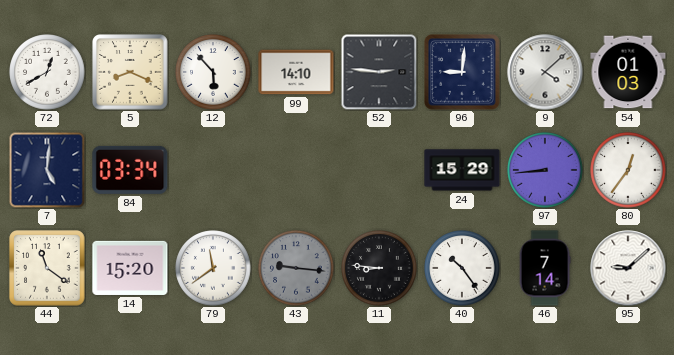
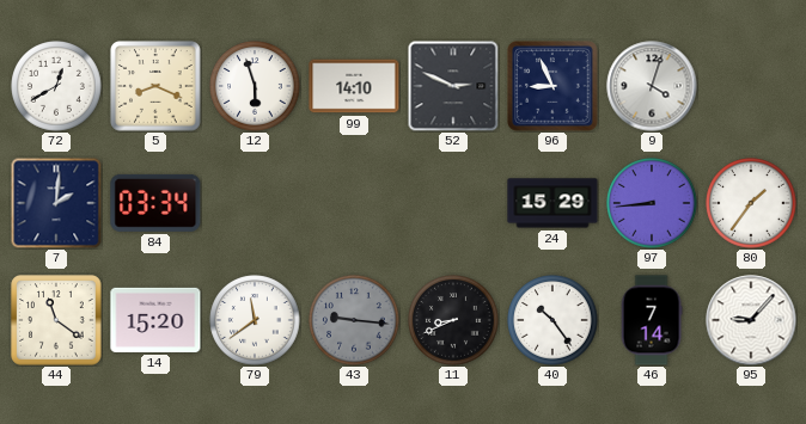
12: 5:53 -> 5:57 (255, 86)
52: 2:46 -> 2:49 (453, 86)
96: 9:01 -> 8:56 (552, 86)
9: 4:08 -> 4:03 (652, 86)
54: 01:03 -> none (628, 72)
7: 5:01 -> 2:01 (56, 203)
80: 12:36 -> 1:36 (751, 203)
11: 8:46 -> 8:41 (453, 320)
95: 9:08 -> 9:07 (751, 320)
